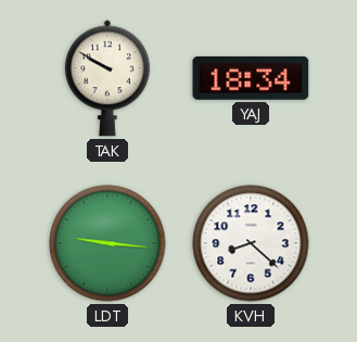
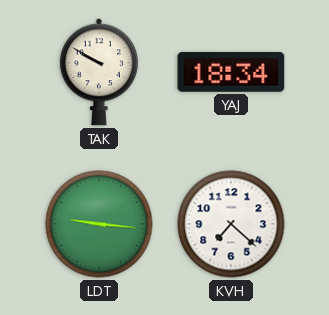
KVH: 8:22 -> 7:22 (231, 224)
